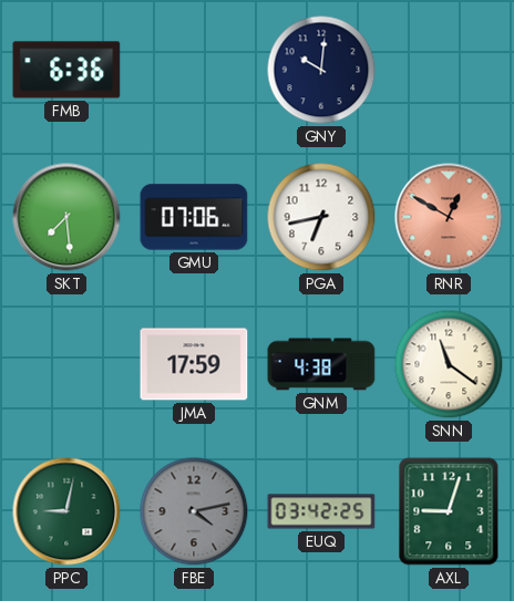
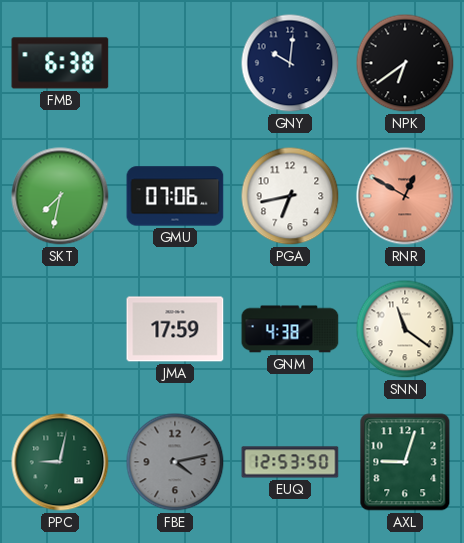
FMB: 6:36 -> 6:38 (60, 63)
NPK: none -> 6:39 (405, 63)
SKT: 7:29 -> 7:32 (60, 196)
EUQ: 03:42 -> 12:53 (290, 462)
